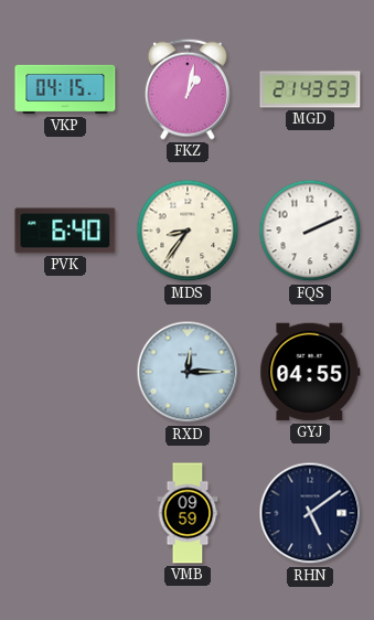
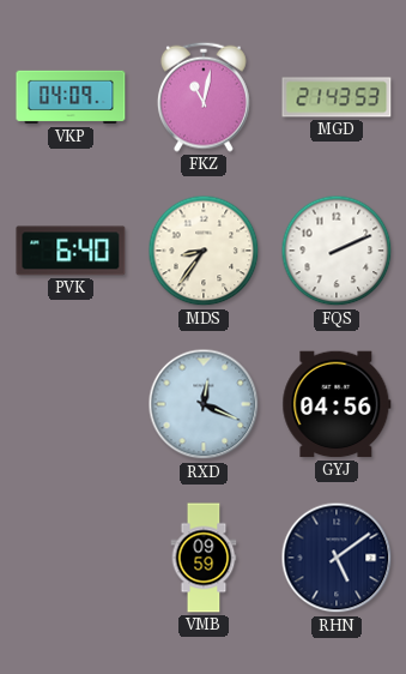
VKP: 04:15 -> 04:09 (71, 97)
FKZ: 1:02 -> 11:02 (205, 97)
RXD: 12:15 -> 12:19 (204, 404)
GYJ: 04:55 -> 04:56 (337, 404)
